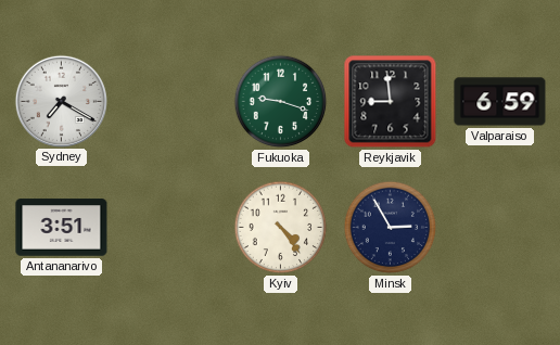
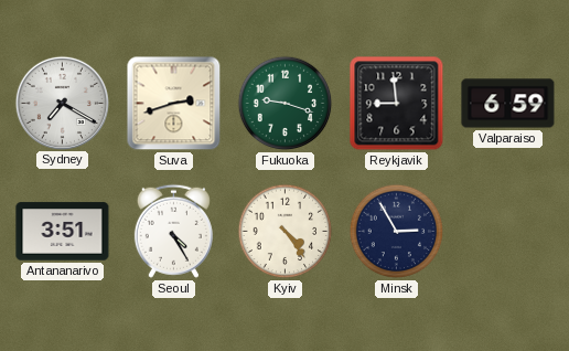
Suva: none -> 2:42 (174, 104)
Seoul: none -> 4:25 (173, 231)
